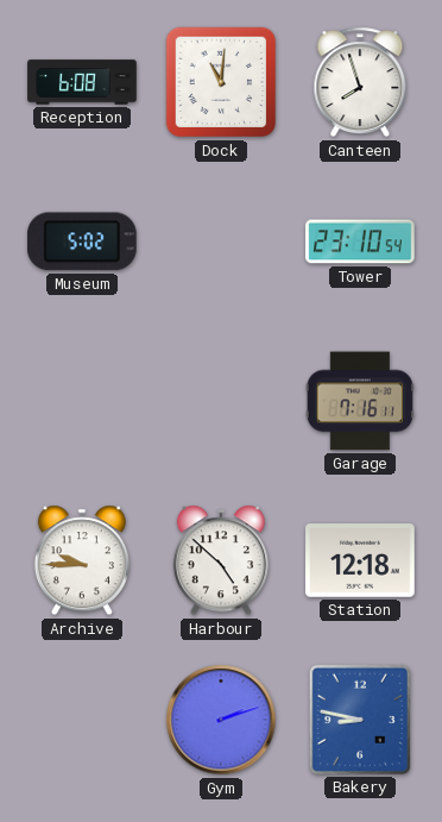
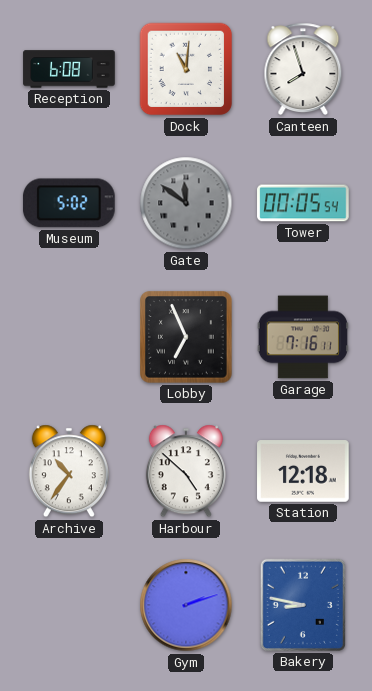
Gate: none -> 11:51 (186, 203)
Tower: 23:10 -> 00:05 (303, 203)
Lobby: none -> 6:56 (187, 338)
Archive: 9:45 -> 10:36 (69, 471)
